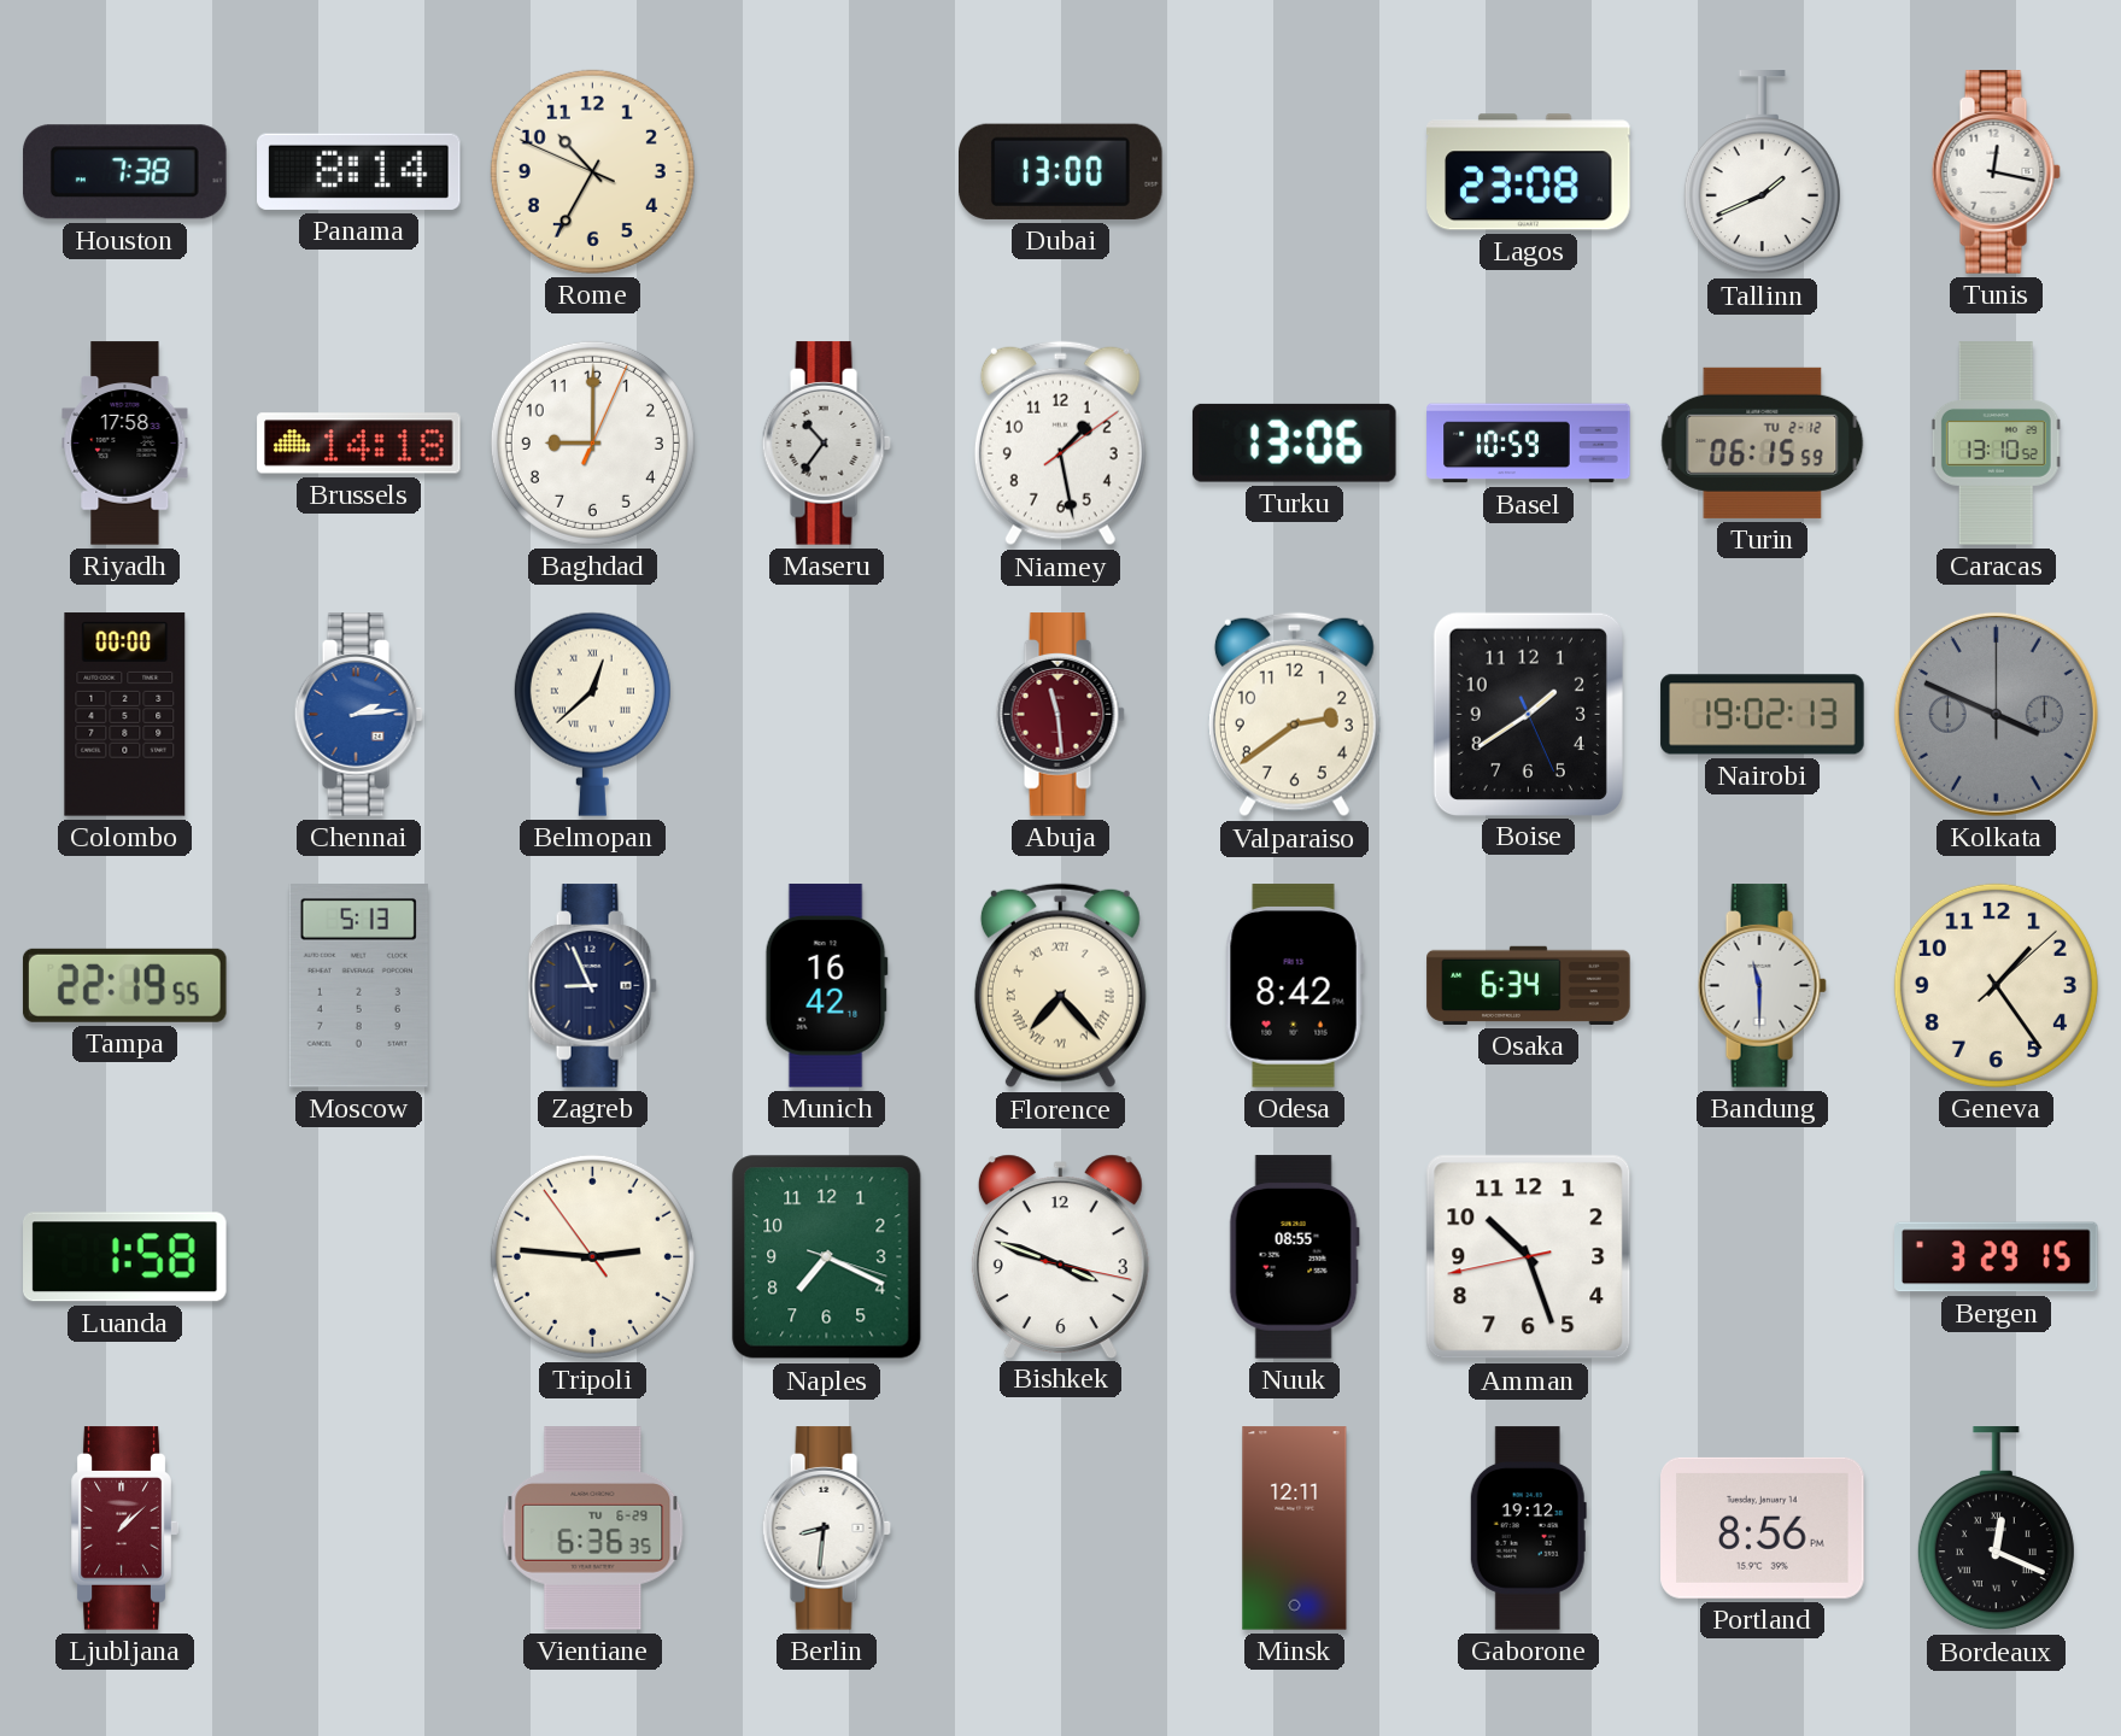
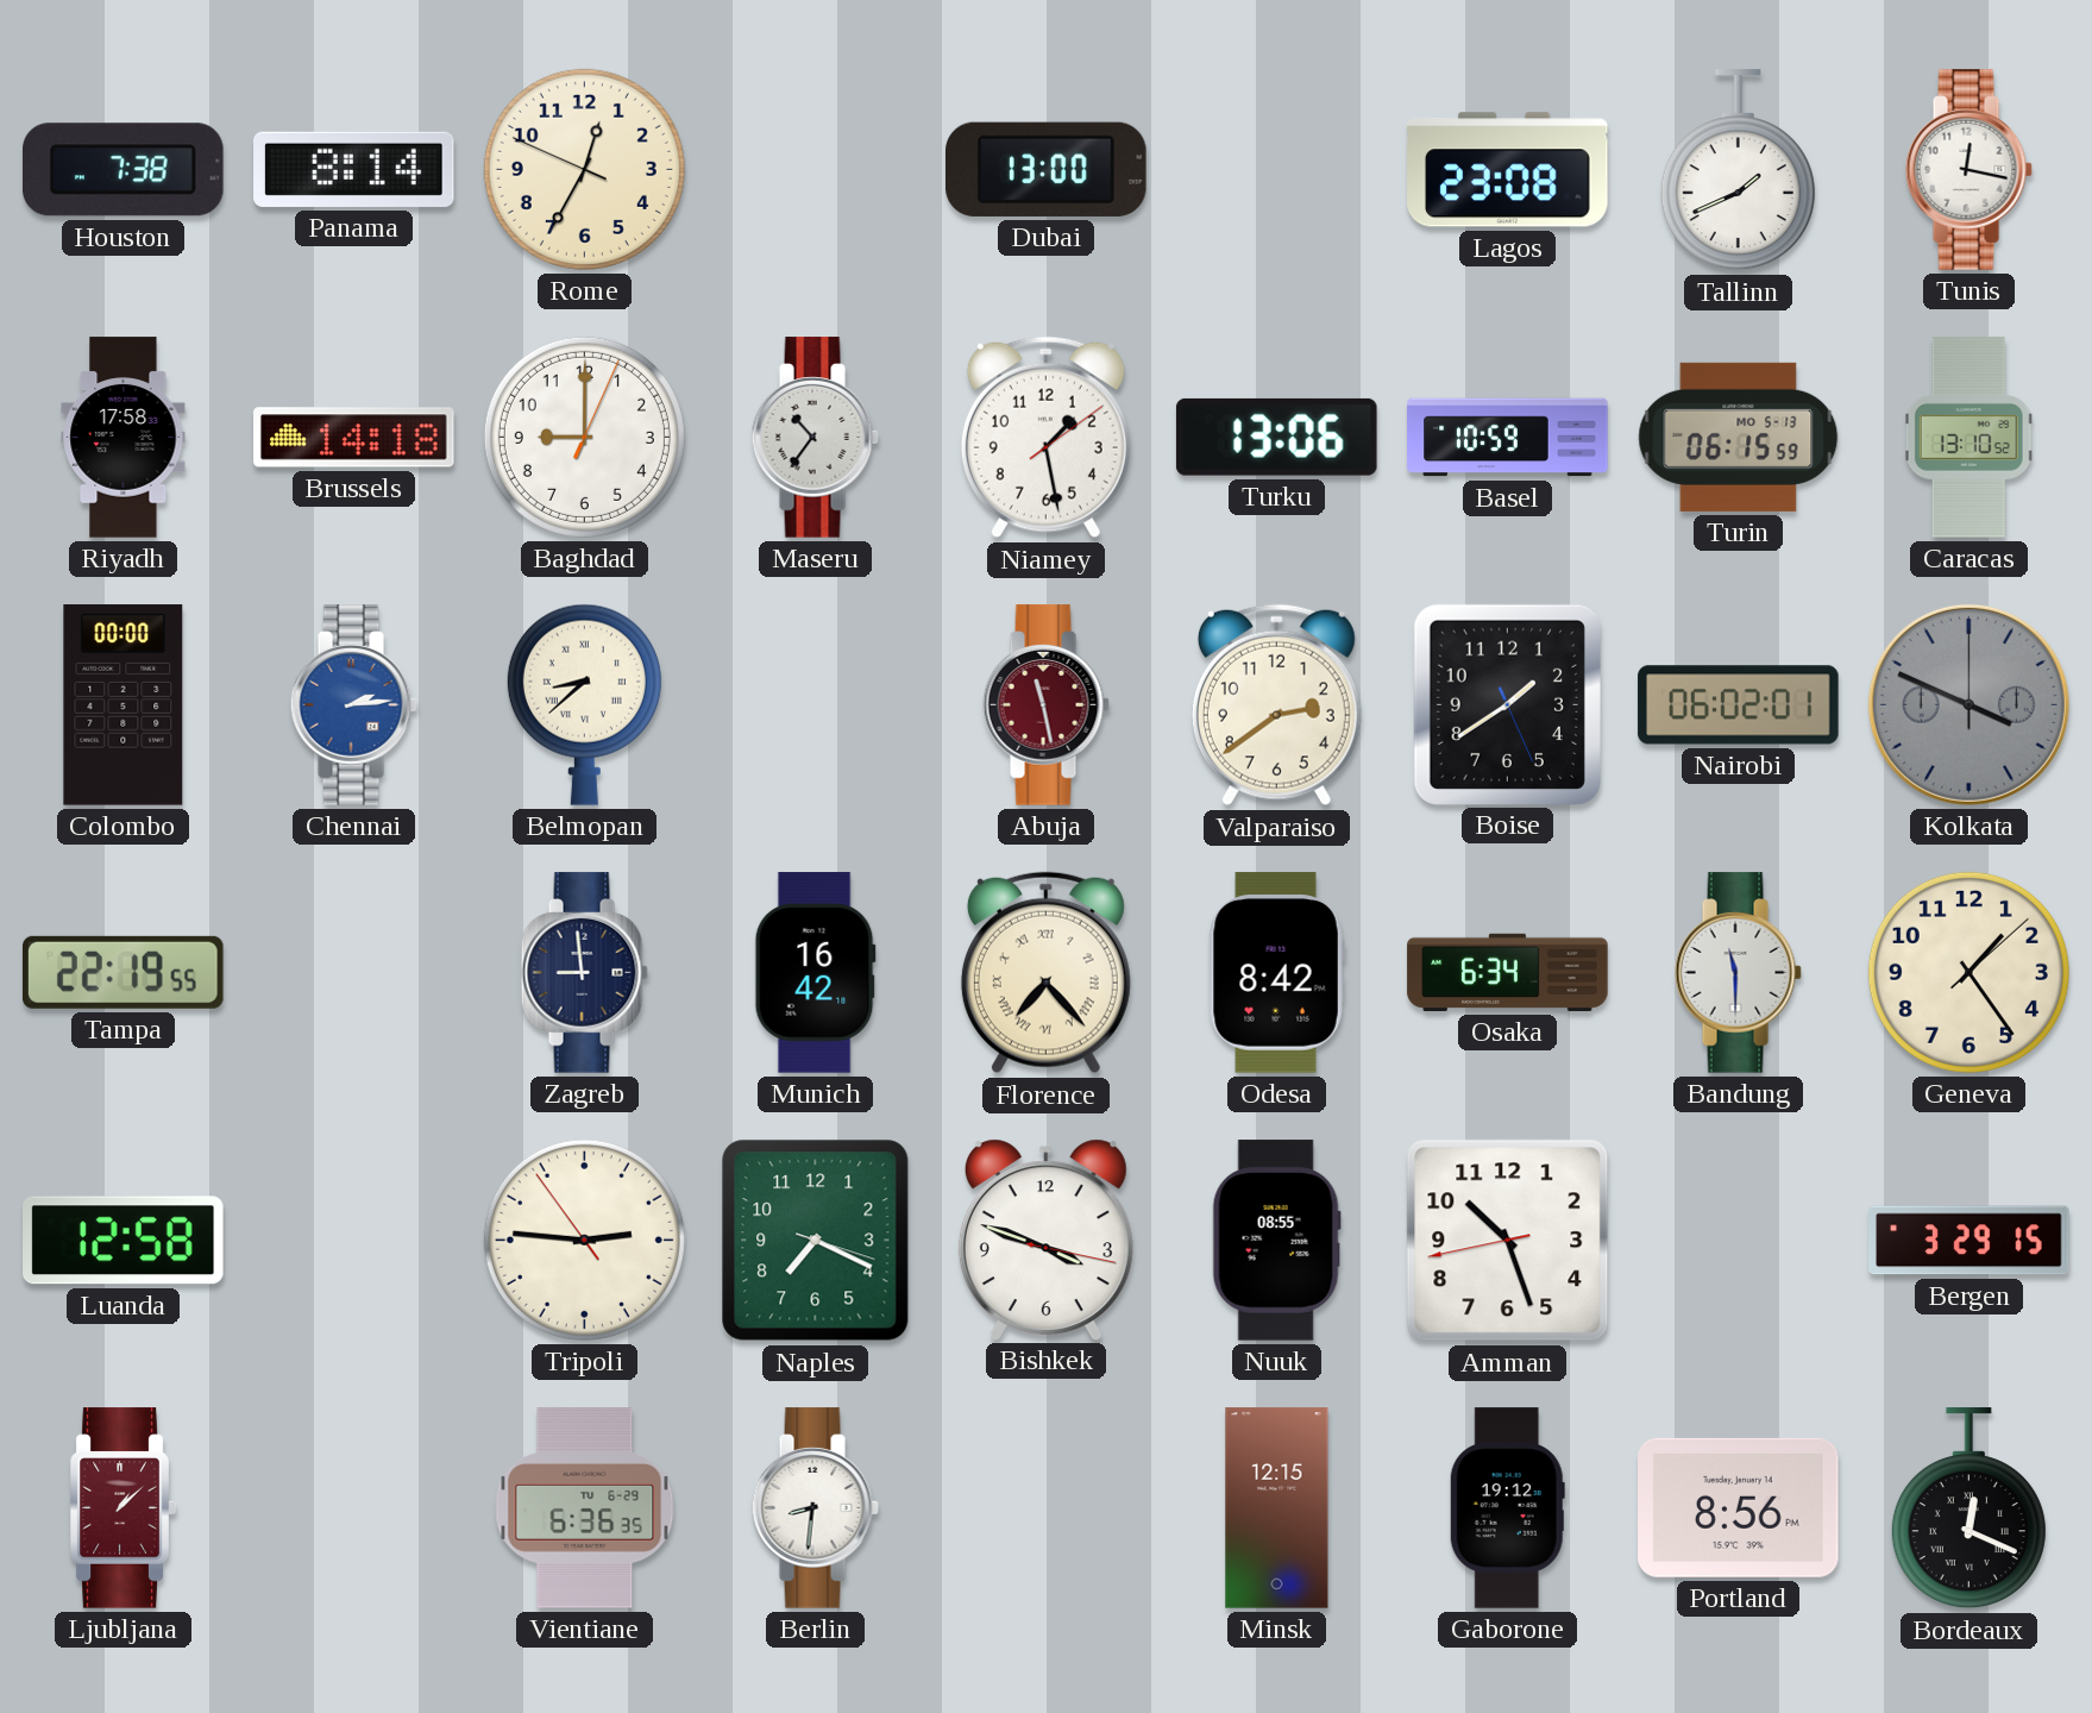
Rome: 10:34 -> 12:34 (584, 169)
Turin date: TU 2-12 -> MO 5-13 (1739, 437)
Belmopan: 12:38 -> 8:38 (584, 704)
Abuja: 11:29 -> 11:28 (1045, 705)
Nairobi: 19:02 -> 06:02 (1739, 705)
Moscow: 5:13 -> none (358, 986)
Zagreb: 8:56 -> 8:59 (584, 973)
Luanda: 1:58 -> 12:58 (124, 1241)
Minsk: 12:11 -> 12:15 (1277, 1508)
